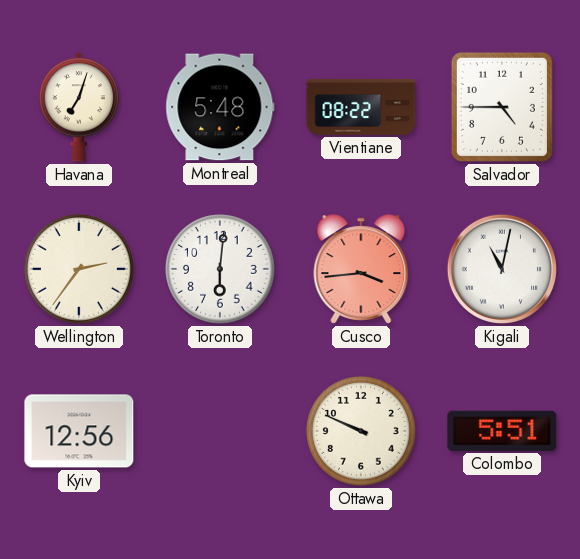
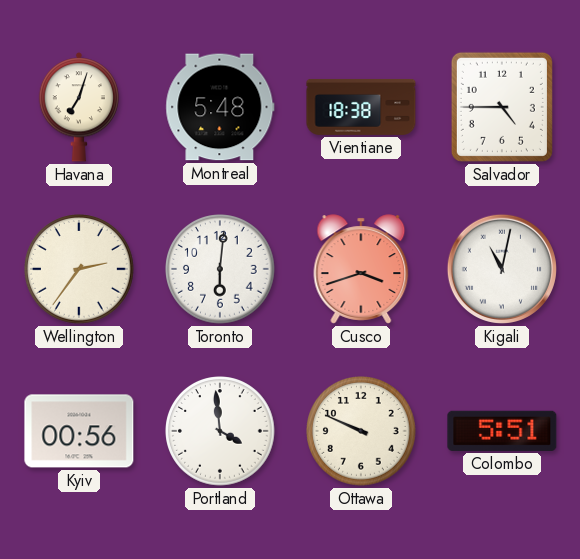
Vientiane: 08:22 -> 18:38 (361, 107)
Cusco: 3:44 -> 3:42 (361, 269)
Kyiv: 12:56 -> 00:56 (79, 431)
Portland: none -> 3:59 (220, 431)
